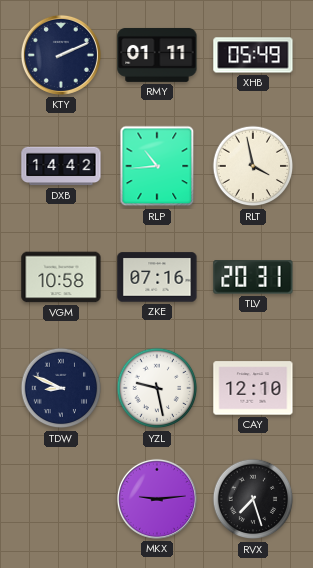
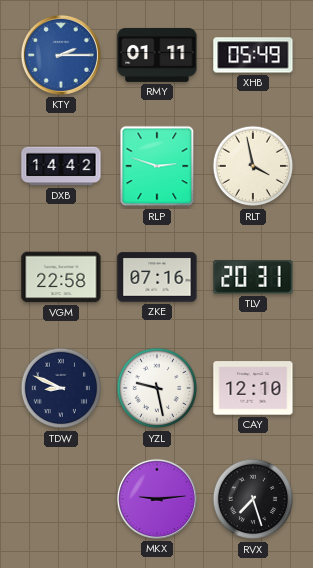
KTY: 2:11 -> 2:15 (61, 55)
KTY dial: navy -> blue (61, 55)
RLP: 10:44 -> 2:48 (157, 166)
VGM: 10:58 -> 22:58 (61, 277)
